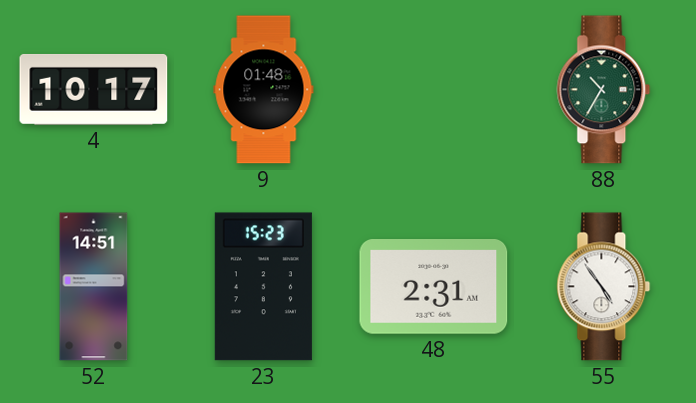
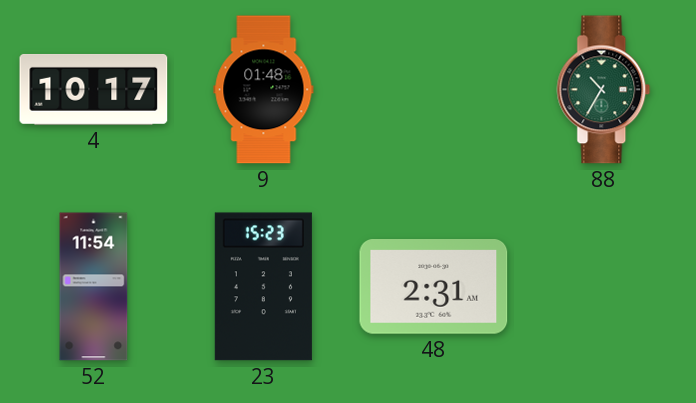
52: 14:51 -> 11:54 (94, 287)
55: 4:54 -> none (604, 287)
